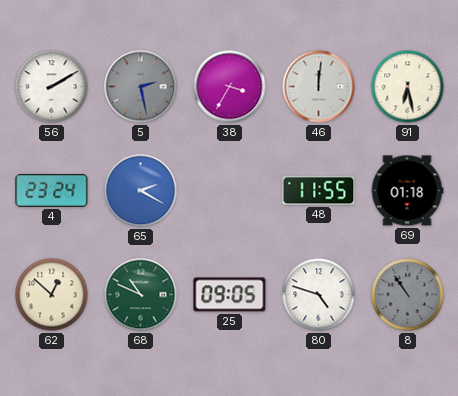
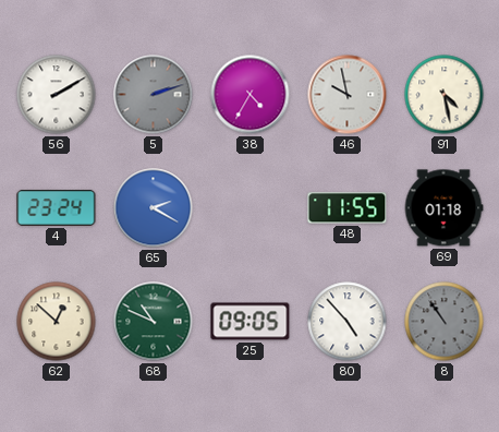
5: 2:28 -> 2:12 (154, 95)
38: 3:35 -> 4:35 (251, 95)
46: 12:01 -> 9:58 (348, 95)
91: 6:28 -> 4:28 (445, 95)
80: 4:48 -> 4:53 (348, 322)
